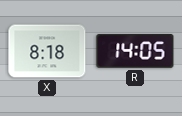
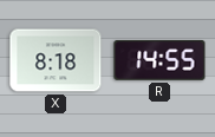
R: 14:05 -> 14:55 (159, 60)
